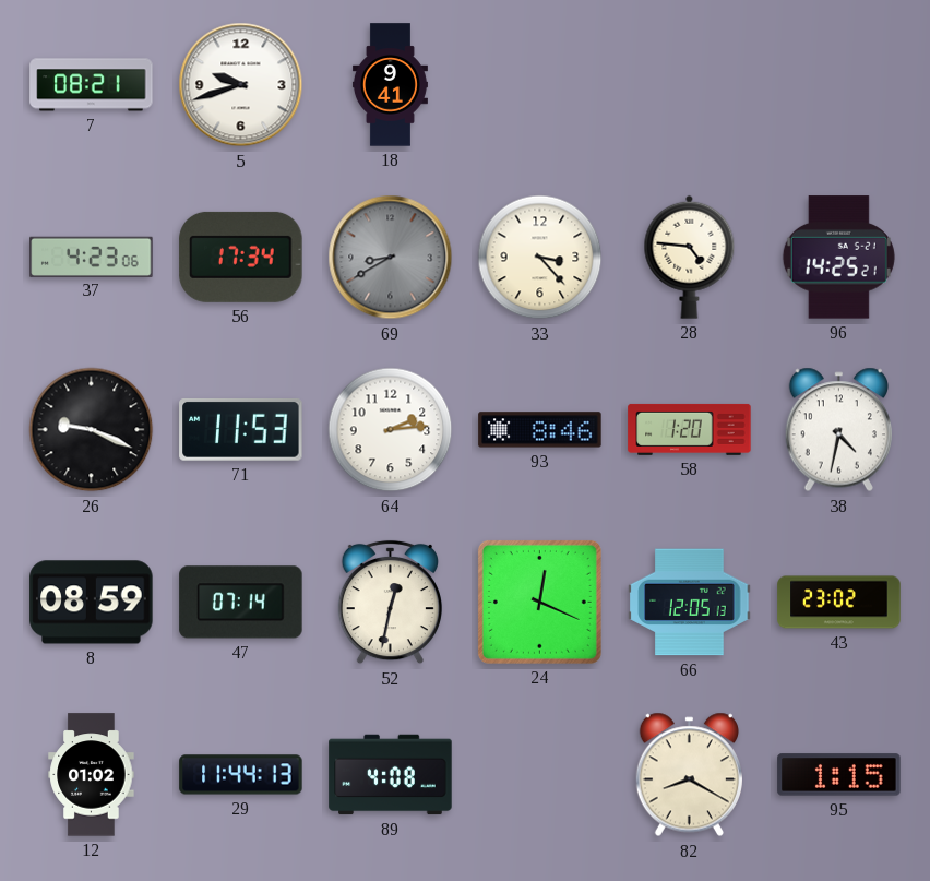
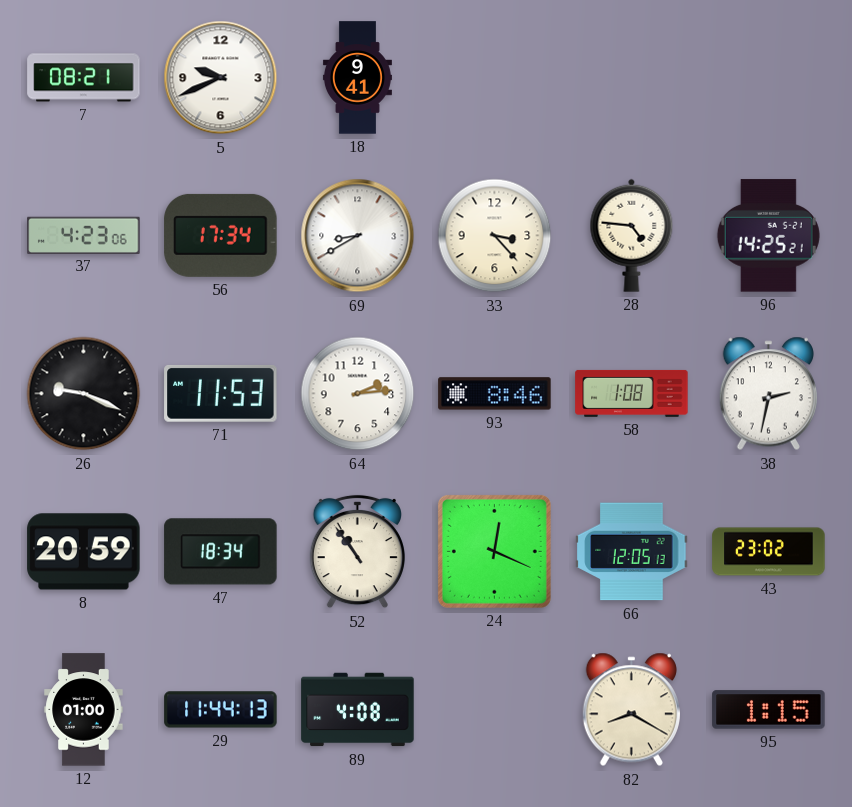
5: 9:42 -> 9:41 (221, 78)
69 dial: grey -> white (358, 236)
58: 1:20 -> 1:08 (632, 393)
38: 4:32 -> 2:32 (768, 394)
8: 08:59 -> 20:59 (84, 552)
47: 07:14 -> 18:34 (221, 552)
52: 12:32 -> 10:54 (357, 552)
12: 01:02 -> 01:00 (84, 710)
